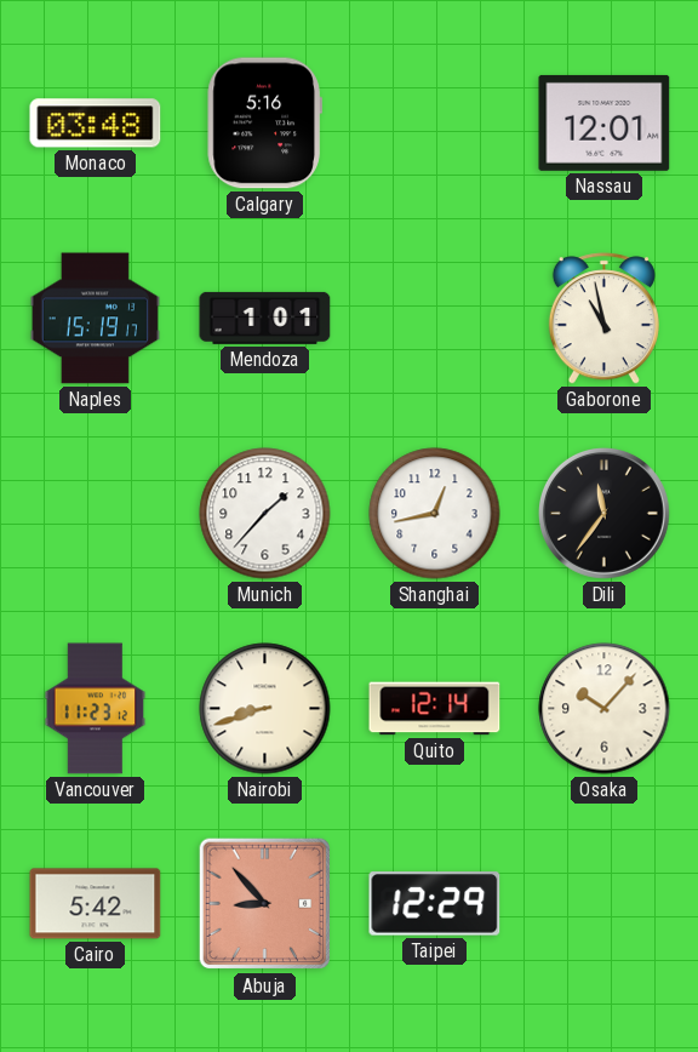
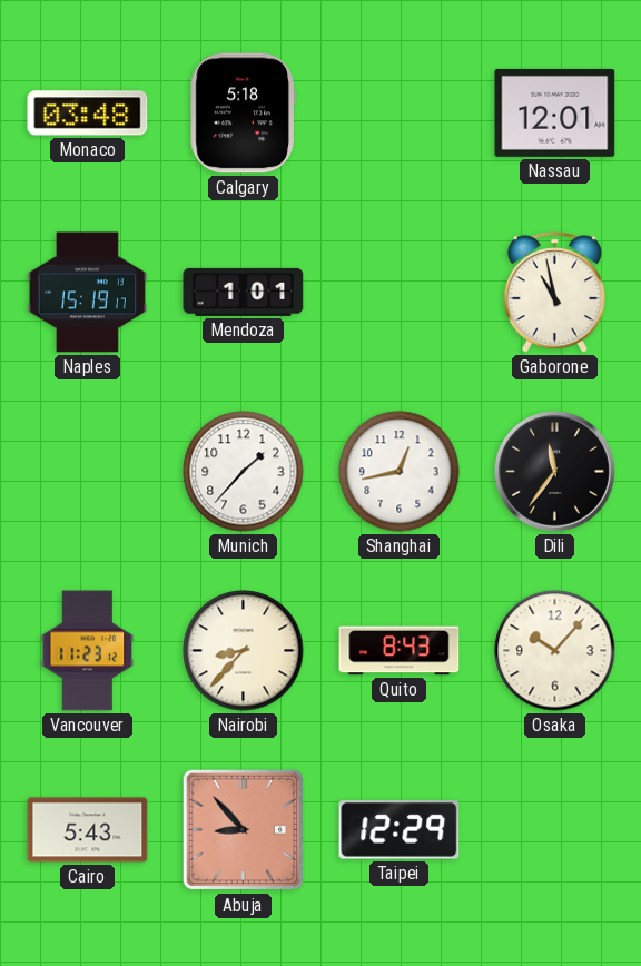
Calgary: 5:16 -> 5:18 (243, 114)
Nairobi: 8:42 -> 8:37 (244, 651)
Quito: 12:14 -> 8:43 (400, 651)
Cairo: 5:42 -> 5:43 (88, 830)
